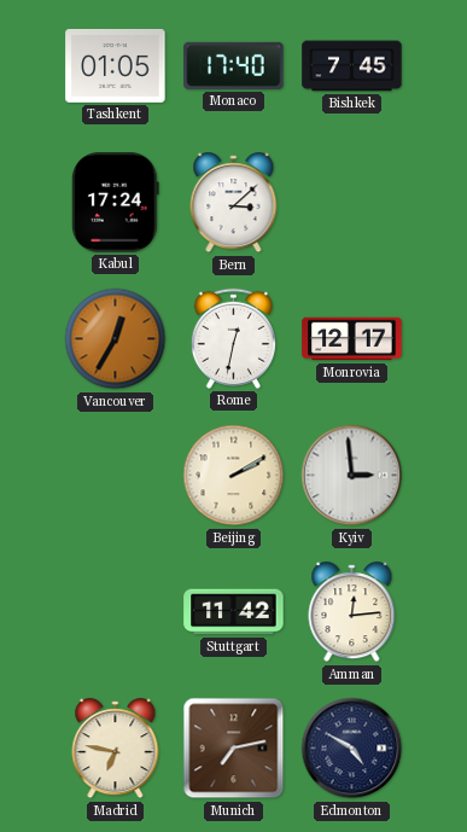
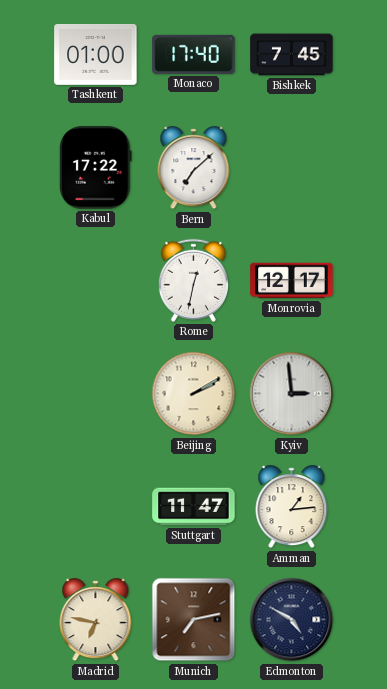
Tashkent: 01:05 -> 01:00 (96, 55)
Kabul: 17:24 -> 17:22 (96, 168)
Bern: 3:08 -> 7:08 (194, 168)
Vancouver: 12:35 -> none (116, 339)
Stuttgart: 11:42 -> 11:47 (194, 507)
Amman: 12:14 -> 1:14 (292, 507)
